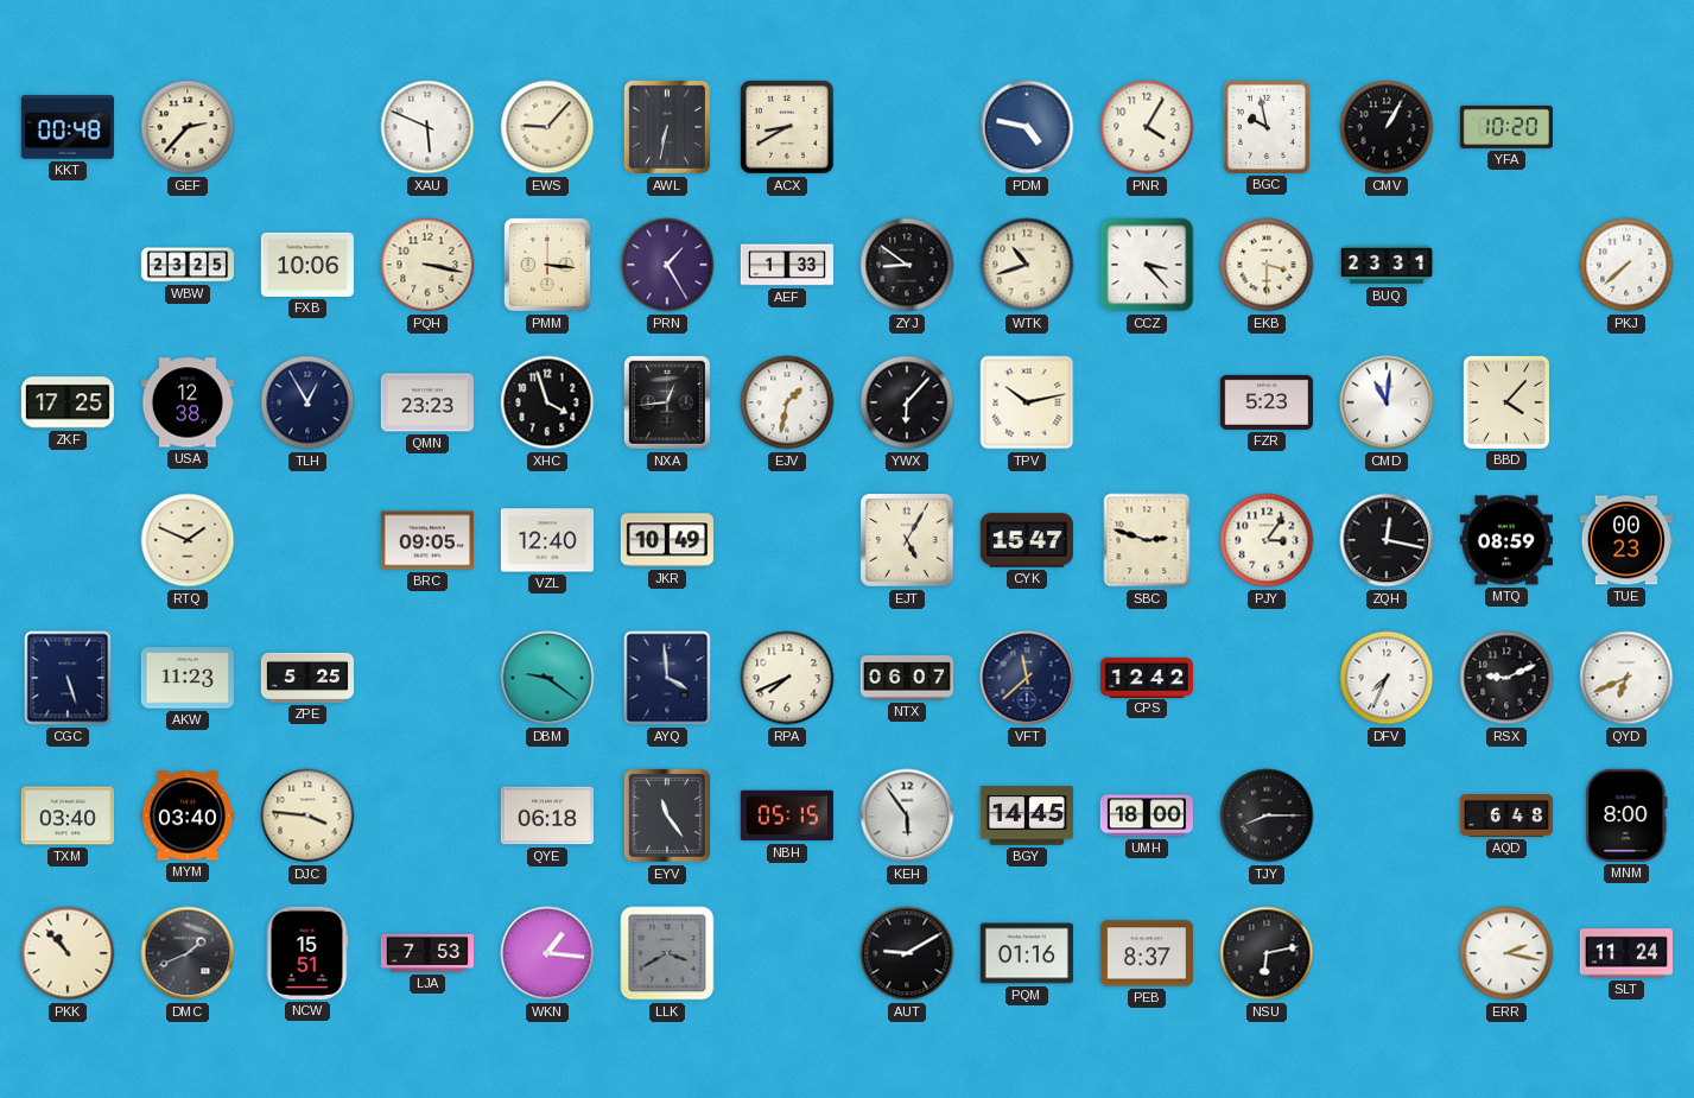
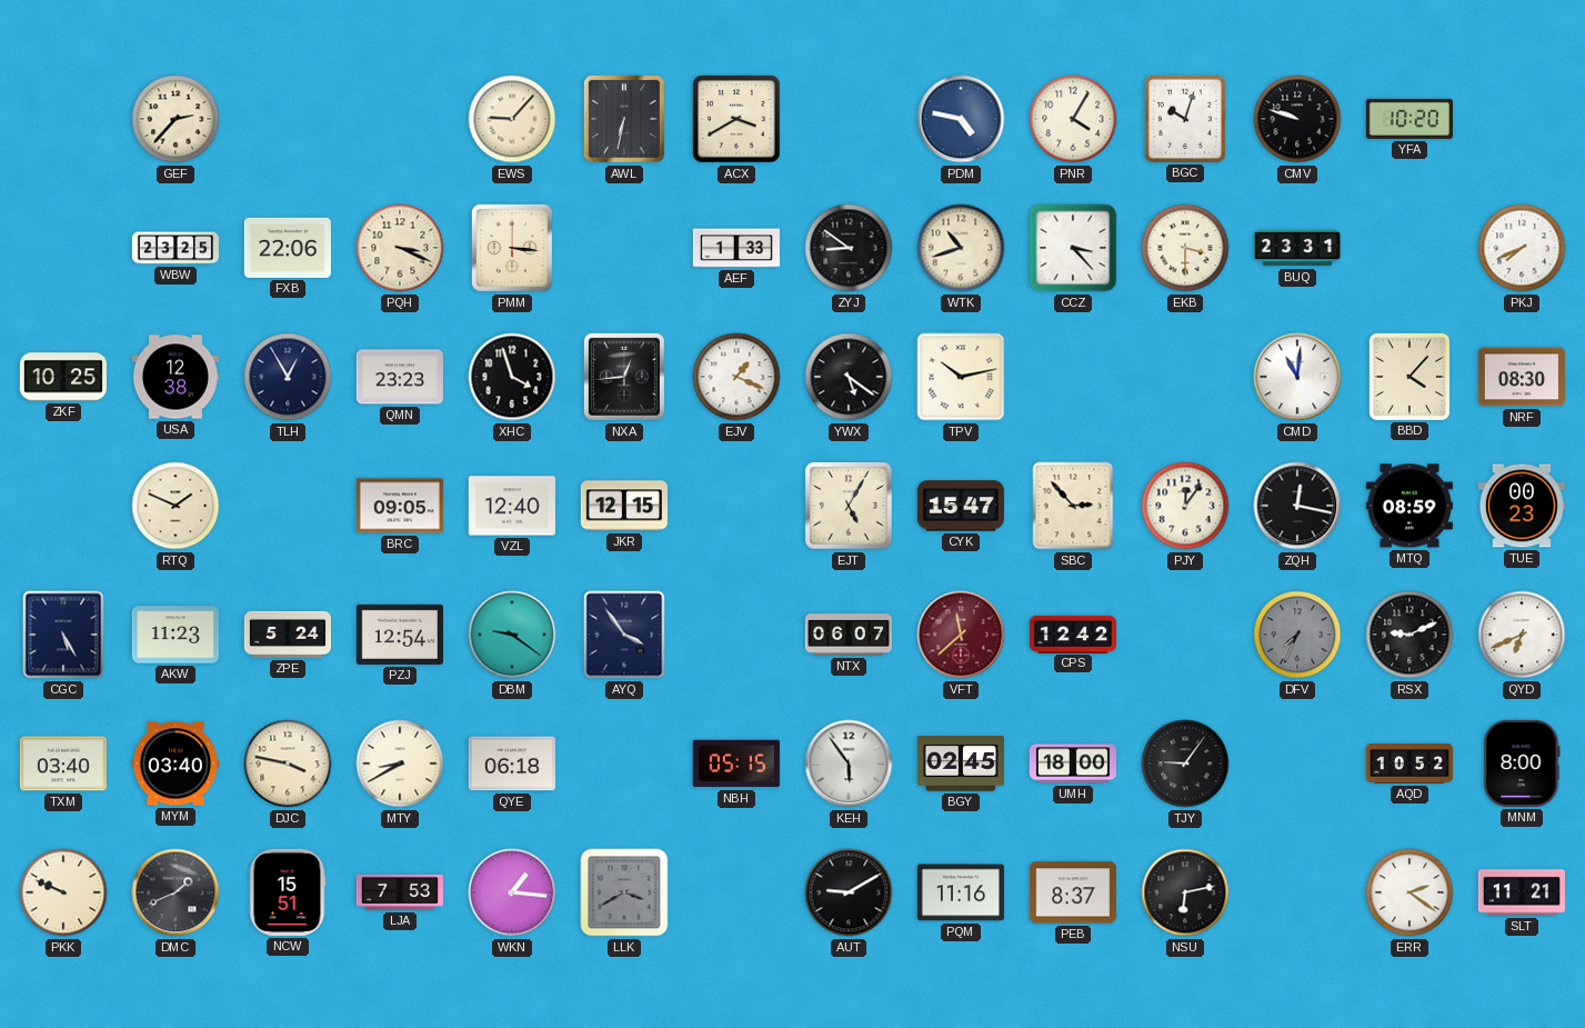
KKT: 00:48 -> none (68, 127)
XAU: 5:49 -> none (427, 127)
ACX: 8:40 -> 3:40 (736, 119)
BGC: 9:58 -> 10:03 (1185, 119)
CMV: 1:05 -> 9:48 (1297, 119)
FXB: 10:06 -> 22:06 (288, 248)
PQH: 3:17 -> 3:19 (400, 248)
PRN: 1:25 -> none (667, 265)
PKJ: 7:38 -> 7:41 (1522, 248)
ZKF: 17:25 -> 10:25 (63, 377)
EJV: 1:32 -> 1:19 (736, 377)
YWX: 6:07 -> 5:21 (849, 377)
FZR: 5:23 -> none (1267, 402)
NRF: none -> 08:30 (1522, 377)
JKR: 10:49 -> 12:15 (624, 506)
SBC: 2:48 -> 2:53 (1073, 506)
PJY: 3:06 -> 12:06 (1185, 506)
CGC: 5:27 -> 5:25 (63, 635)
ZPE: 5:25 -> 5:24 (287, 635)
PZJ: none -> 12:54 (400, 635)
AYQ: 3:59 -> 3:54 (624, 635)
RPA: 7:41 -> none (787, 678)
VFT dial: navy -> burgundy (961, 635)
DFV dial: white -> grey (1297, 635)
DJC: 3:46 -> 3:47 (288, 763)
MTY: none -> 8:40 (400, 763)
EYV: 11:24 -> none (667, 815)
BGY: 14:45 -> 02:45 (961, 763)
TJY: 8:15 -> 9:06 (1185, 763)
AQD: 6:48 -> 10:52 (1408, 765)
PKK: 10:53 -> 9:49 (63, 892)
PQM: 01:16 -> 11:16 (961, 892)
ERR: 2:17 -> 2:21 (1410, 892)
SLT: 11:24 -> 11:21 (1522, 892)
